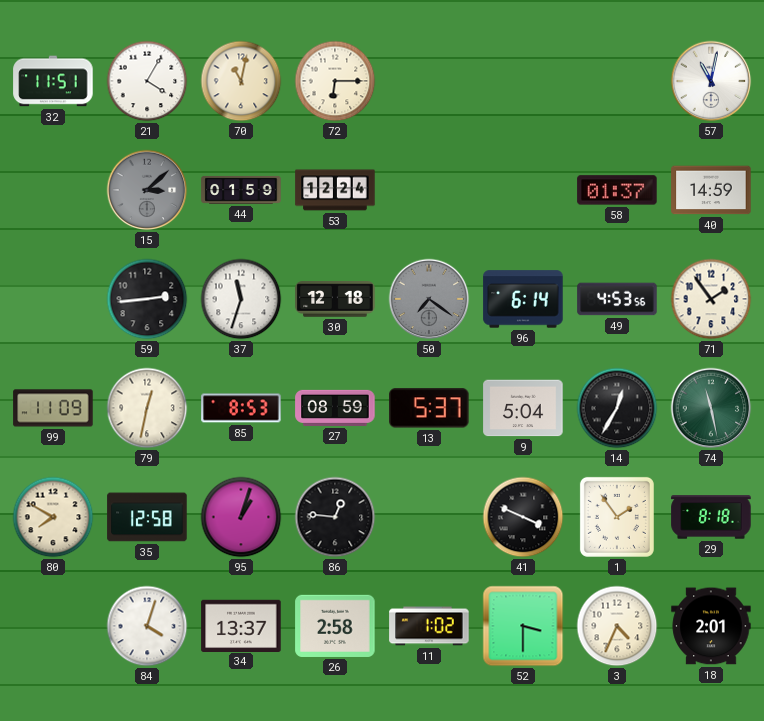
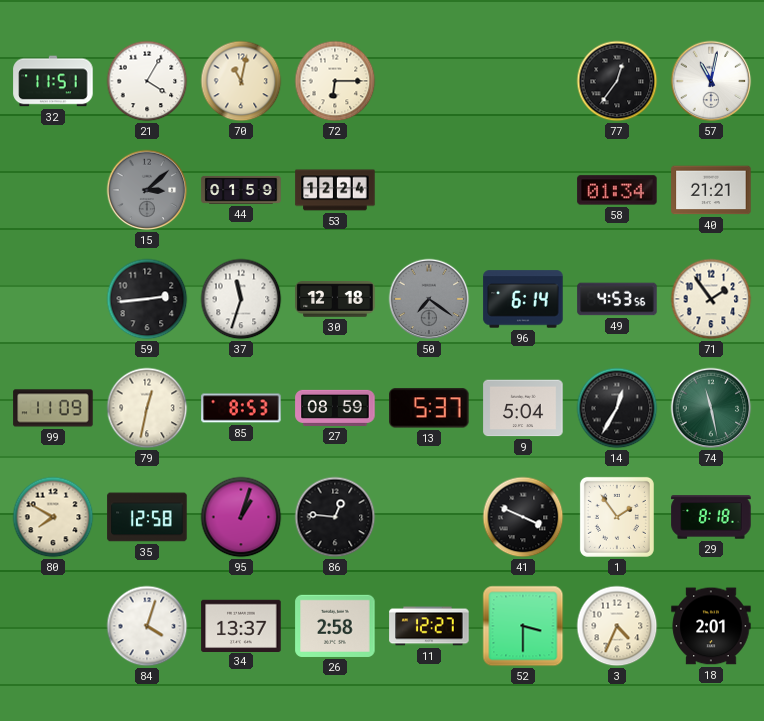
77: none -> 12:36 (617, 81)
58: 01:37 -> 01:34 (617, 190)
40: 14:59 -> 21:21 (711, 190)
11: 1:02 -> 12:27 (429, 626)
